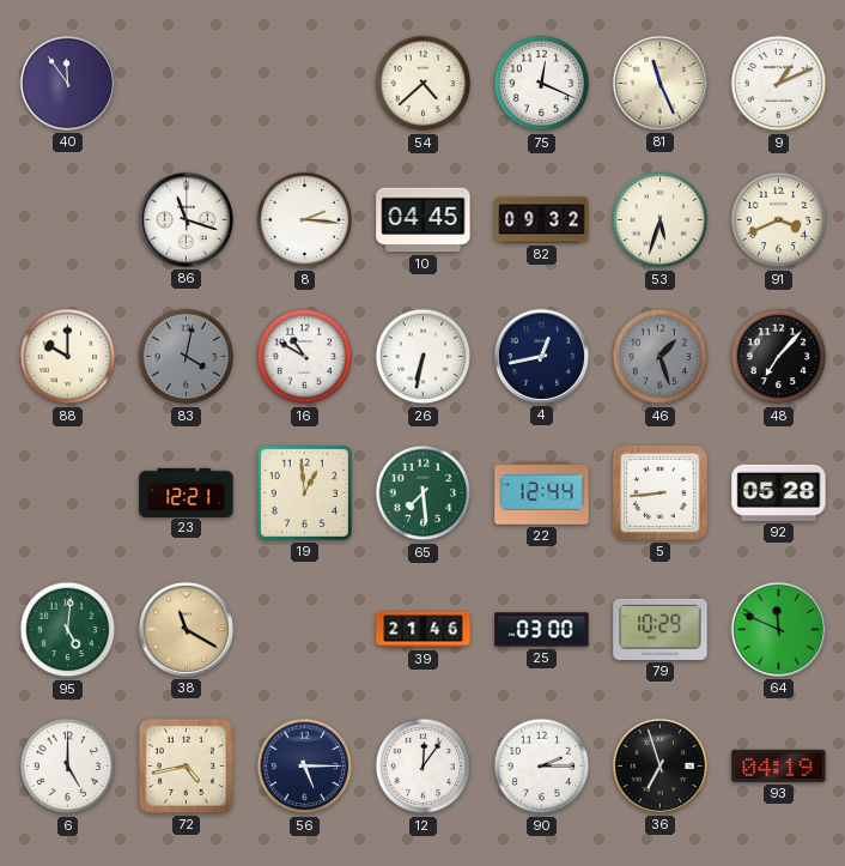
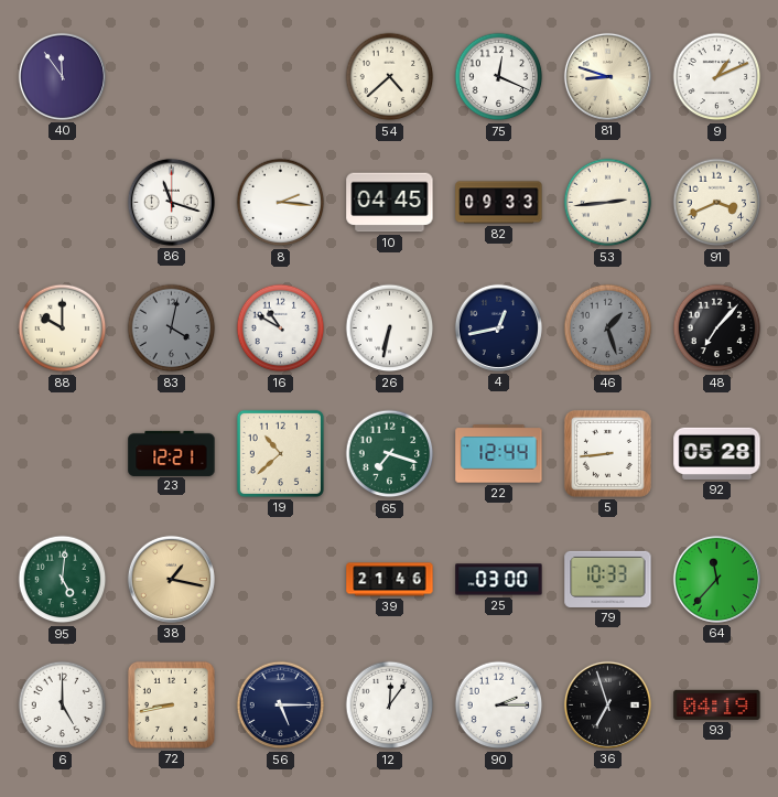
81: 11:26 -> 8:48 (607, 76)
82: 09:32 -> 09:33 (499, 203)
53: 5:33 -> 2:44 (608, 203)
19: 12:59 -> 10:38 (280, 453)
65: 7:29 -> 7:18 (390, 454)
38: 11:20 -> 1:17 (171, 579)
79: 10:29 -> 10:33 (608, 579)
64: 11:49 -> 11:37 (716, 579)
72: 4:43 -> 8:43 (171, 704)
